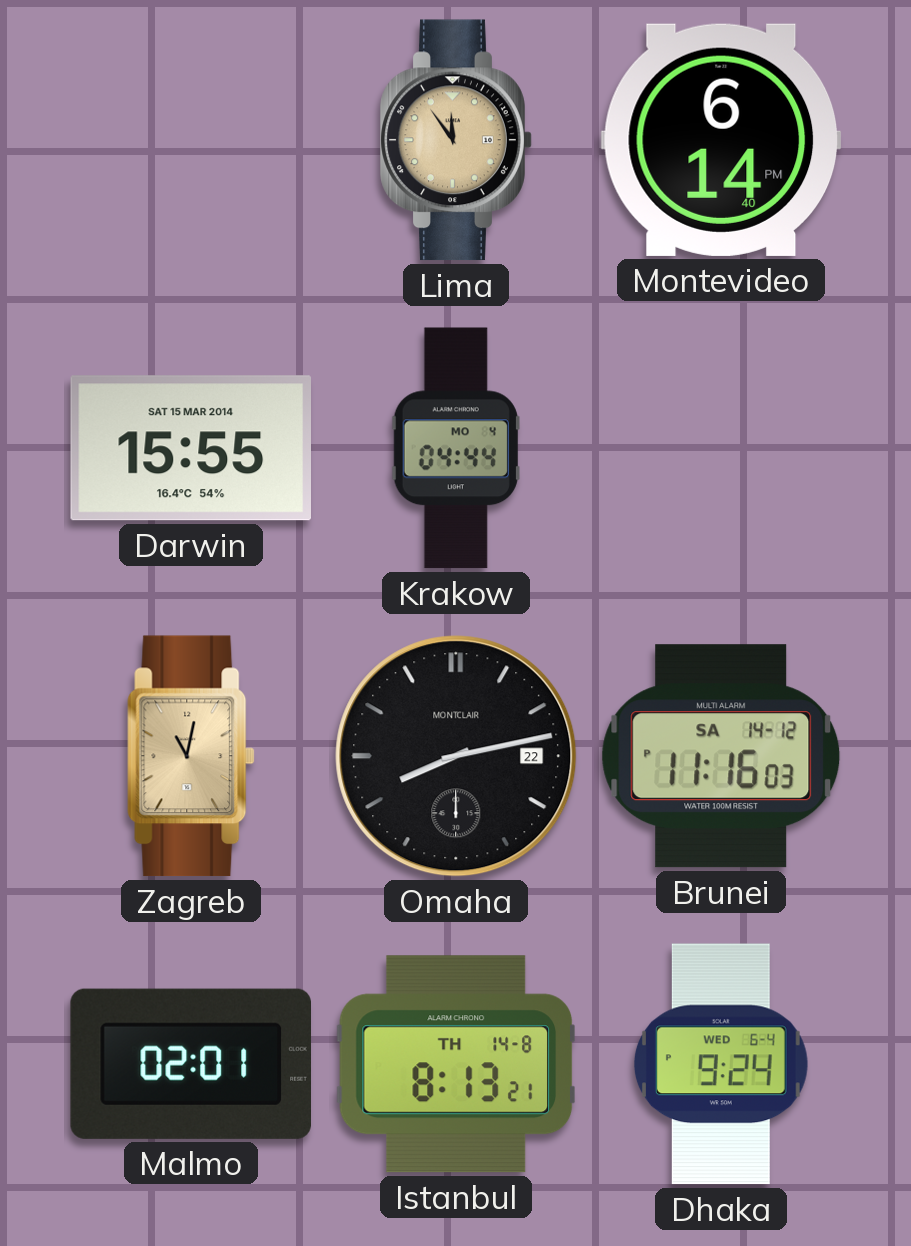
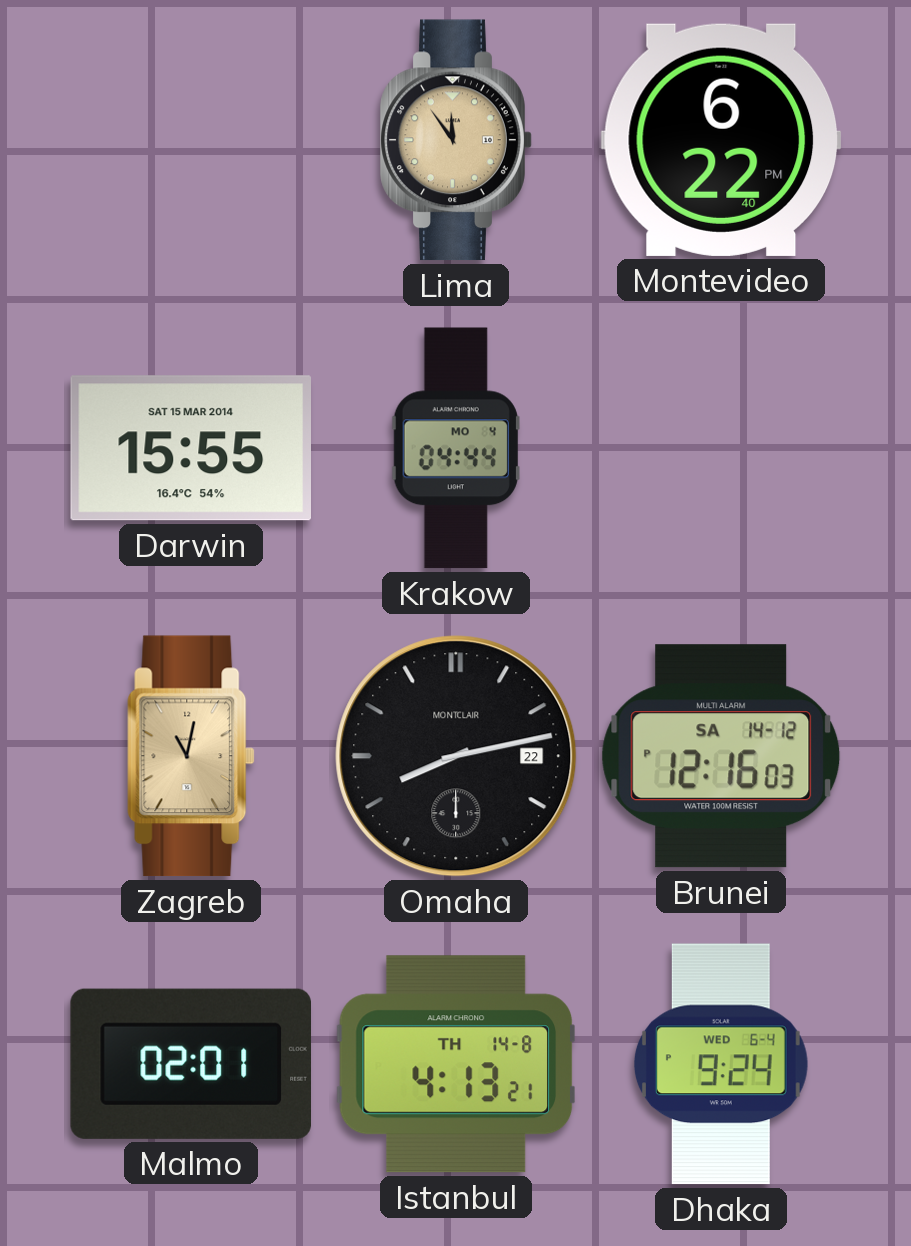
Montevideo: 6:14 -> 6:22 (721, 140)
Brunei: 11:16 -> 12:16 (721, 756)
Istanbul: 8:13 -> 4:13 (455, 1064)
